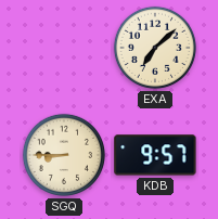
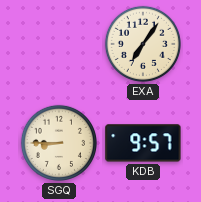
EXA: 7:08 -> 7:06 (143, 44)
